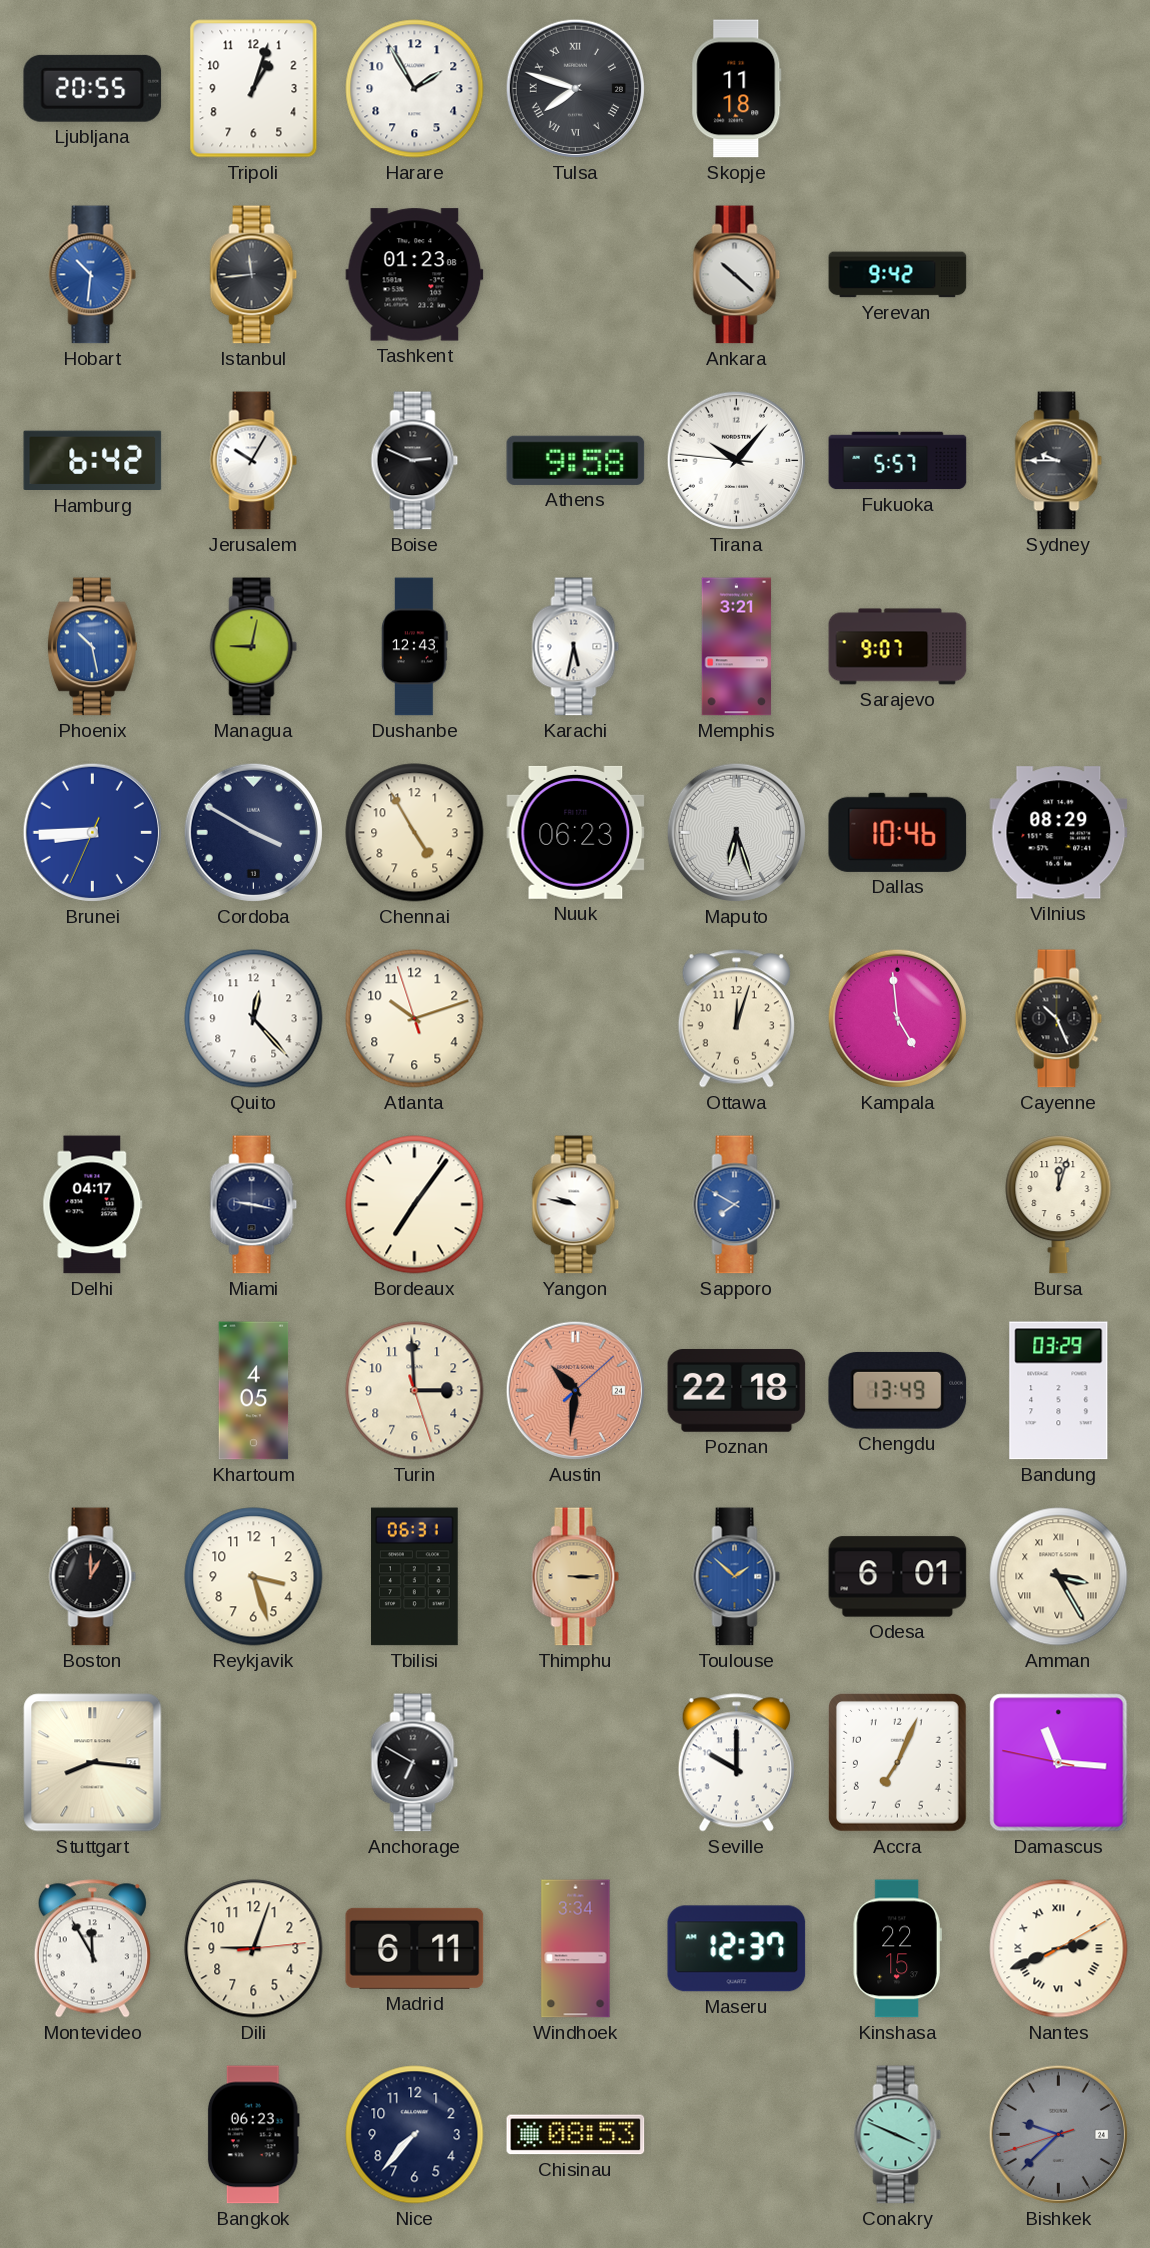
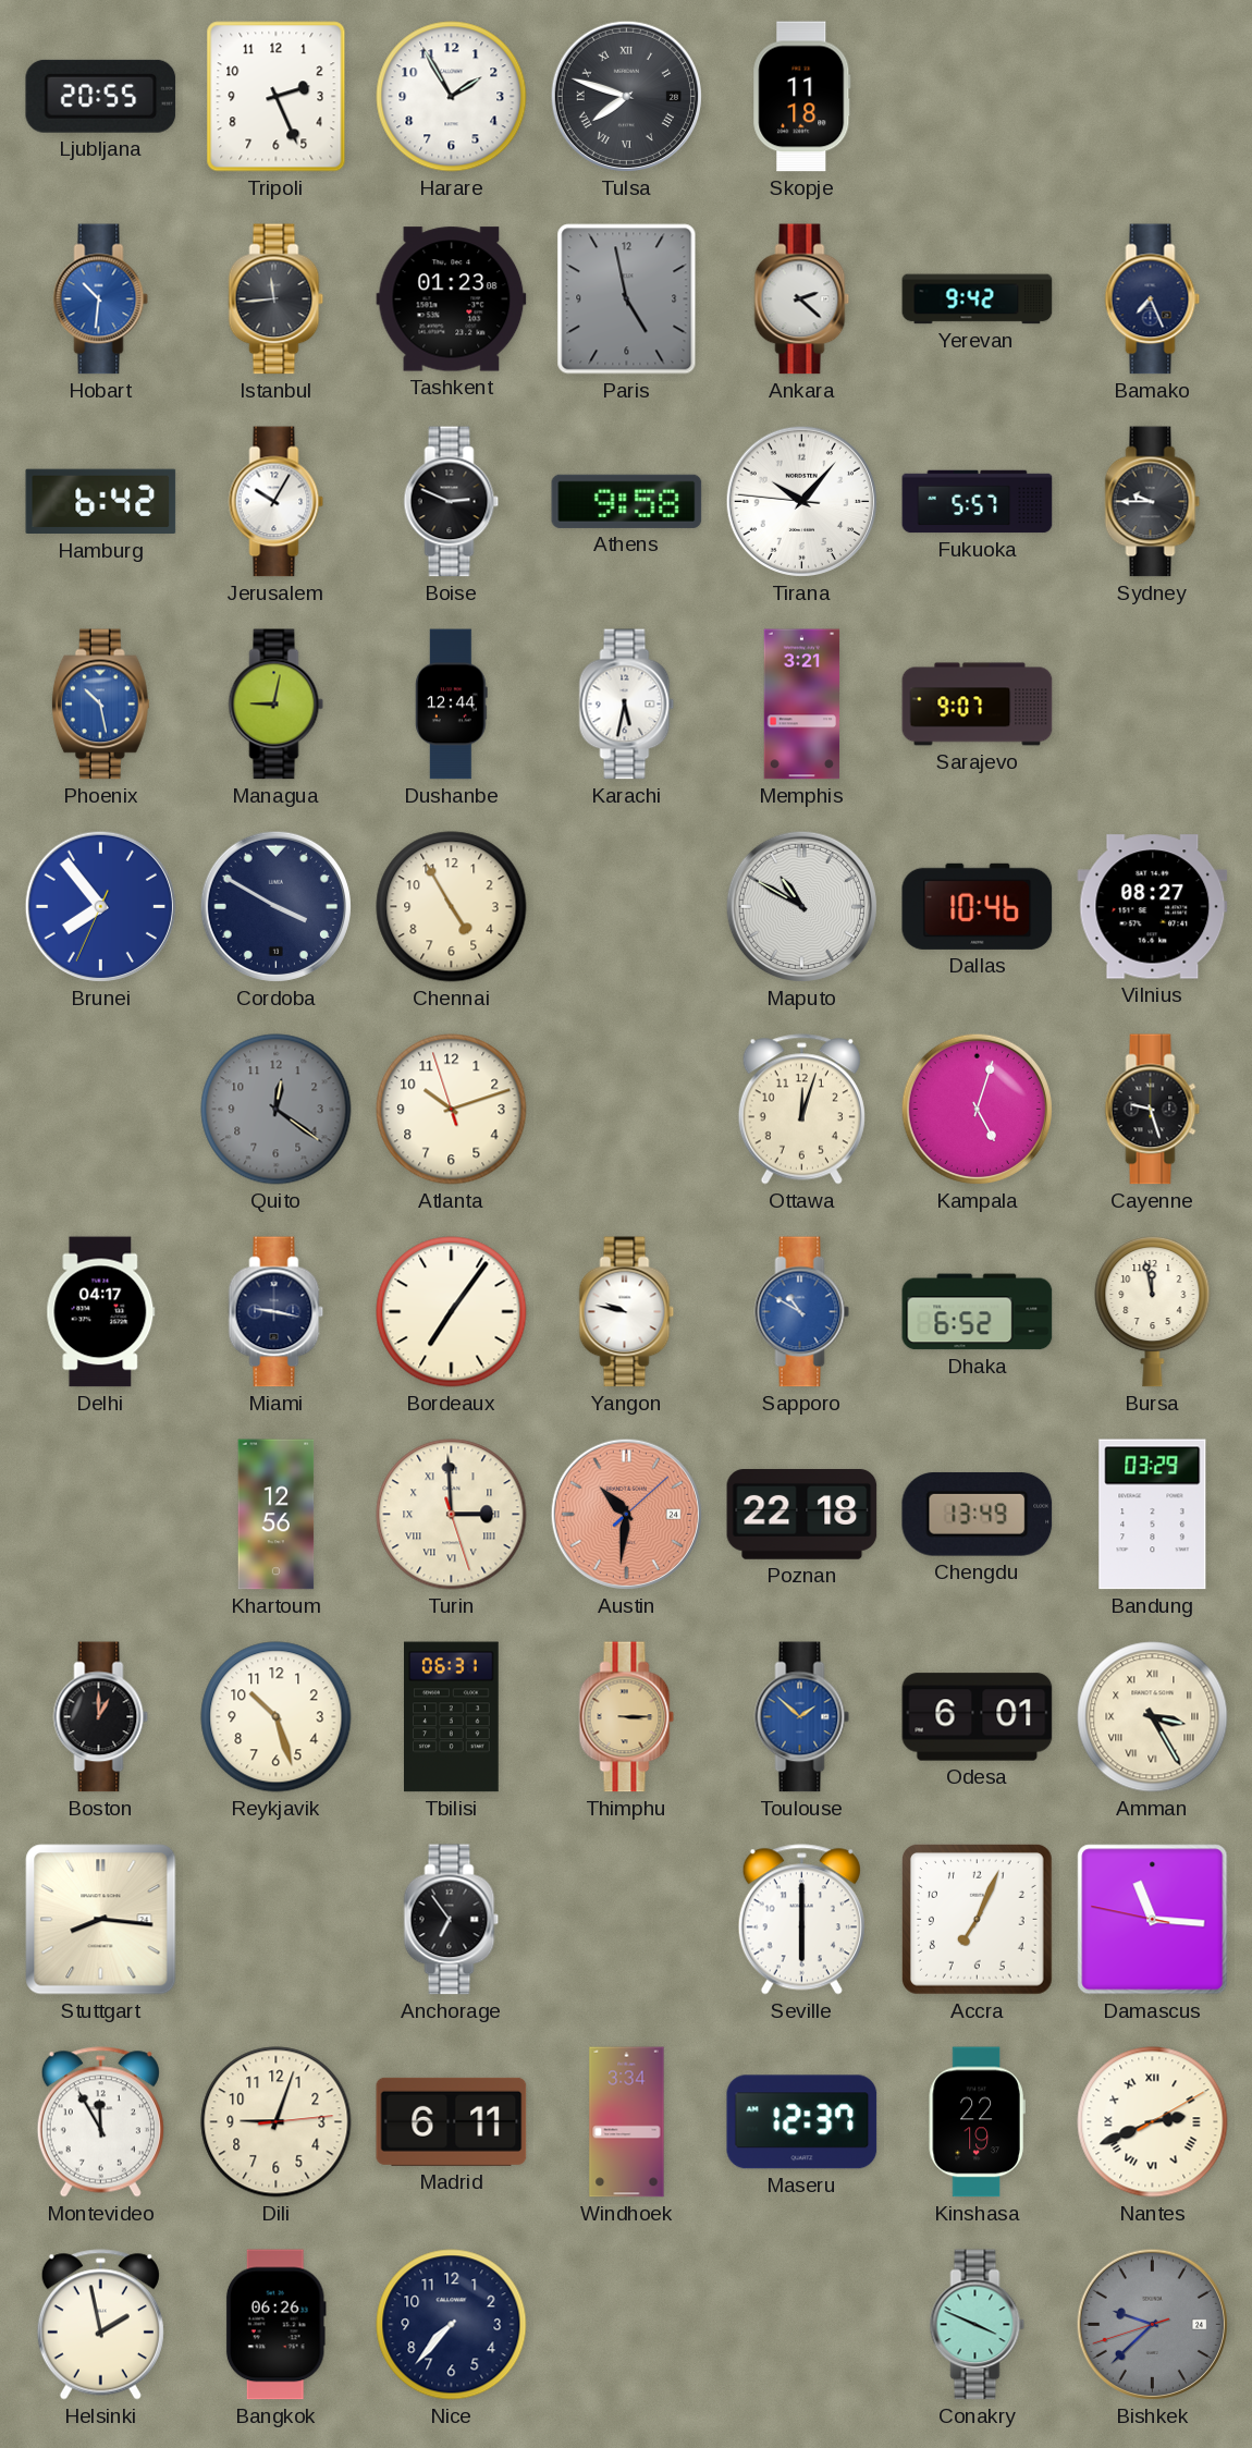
Tripoli: 1:03 -> 2:26 (277, 97)
Paris: none -> 4:58 (627, 299)
Ankara: 10:22 -> 2:22 (802, 299)
Bamako: none -> 7:26 (1153, 299)
Dushanbe: 12:43 -> 12:44 (452, 705)
Brunei: 8:44 -> 7:53 (100, 906)
Nuuk: 06:23 -> none (576, 832)
Maputo: 6:27 -> 10:50 (801, 906)
Vilnius: 08:29 -> 08:27 (1153, 907)
Quito: 12:23 -> 12:21 (277, 1110)
Quito dial: white -> grey (277, 1110)
Kampala: 4:59 -> 5:03 (977, 1109)
Cayenne: 10:26 -> 9:27 (1153, 1110)
Sapporo: 7:50 -> 10:50 (802, 1312)
Dhaka: none -> 6:52 (978, 1312)
Bursa: 12:03 -> 11:58 (1153, 1312)
Khartoum: 4:05 -> 12:56 (277, 1515)
Turin numerals: Arabic -> Roman (452, 1515)
Reykjavik: 3:27 -> 10:27 (277, 1717)
Anchorage: 6:50 -> 6:54 (452, 1920)
Seville: 10:00 -> 6:00 (801, 1920)
Kinshasa: 22:15 -> 22:19 (977, 2122)
Helsinki: none -> 1:58 (100, 2325)
Bangkok: 06:23 -> 06:26 (275, 2325)
Chisinau: 08:53 -> none (576, 2135)
